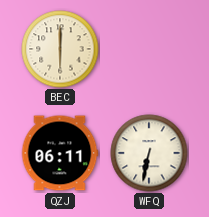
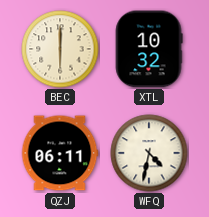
XTL: none -> 10:32 (149, 49)
WFQ: 6:32 -> 4:32 (149, 153)
